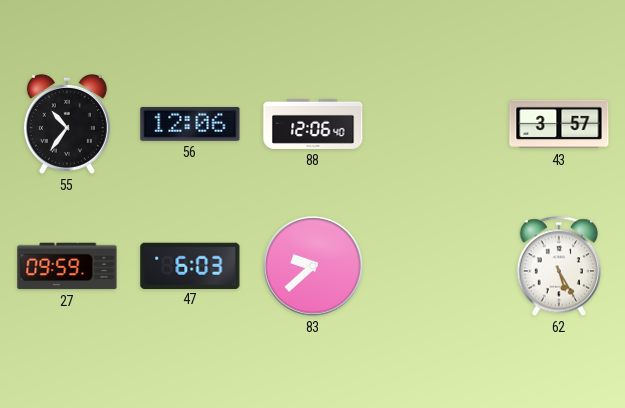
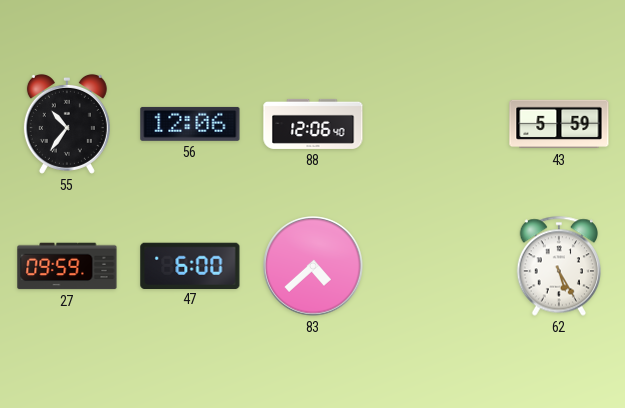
43: 3:57 -> 5:59 (559, 124)
47: 6:03 -> 6:00 (190, 265)
83: 9:38 -> 4:38 (313, 266)
